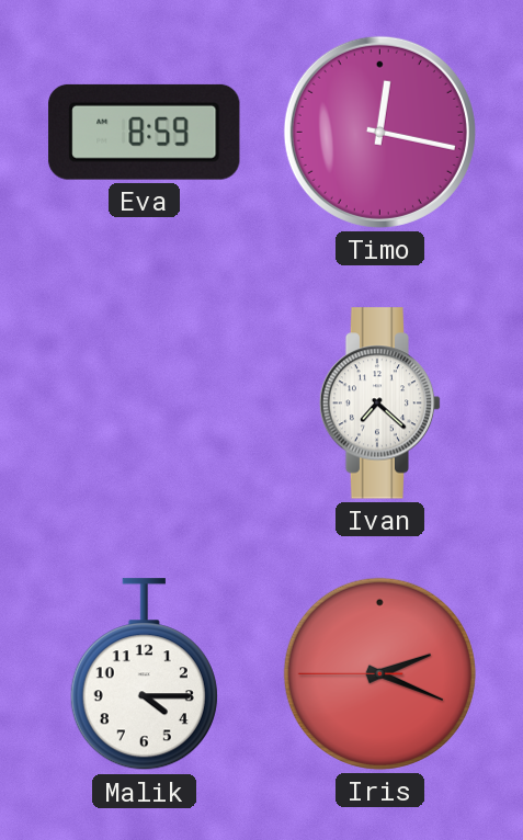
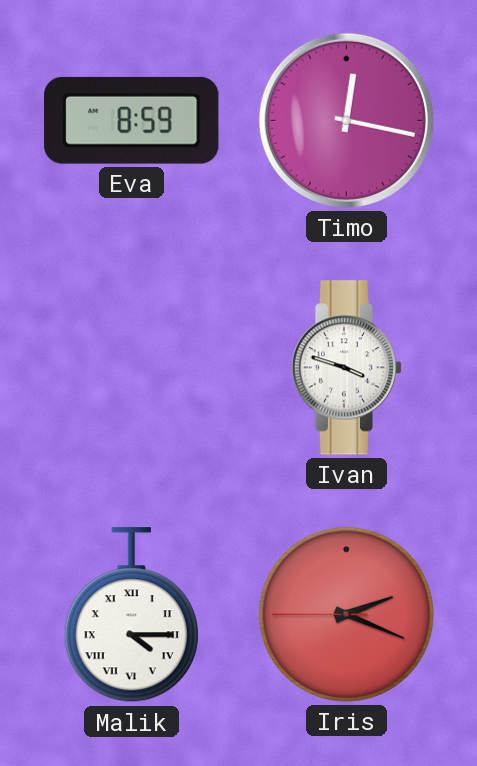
Ivan: 7:22 -> 3:48 (347, 368)
Malik numerals: Arabic -> Roman (131, 615)
